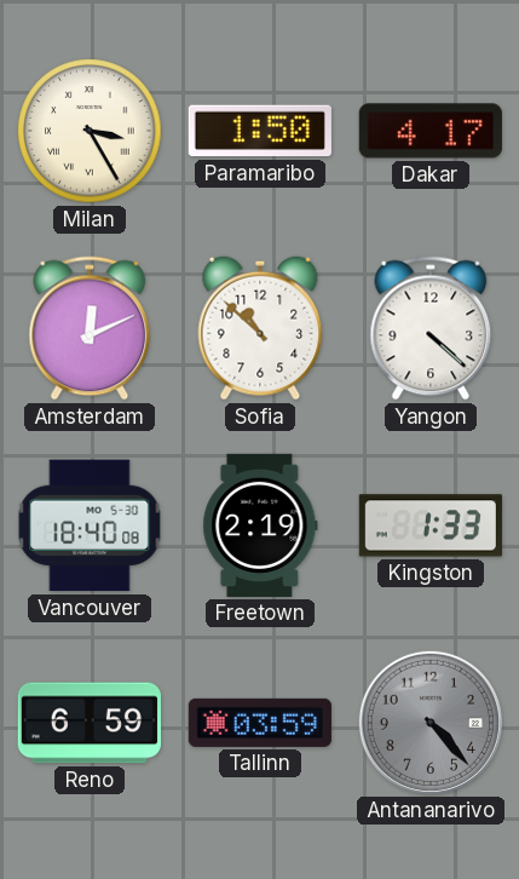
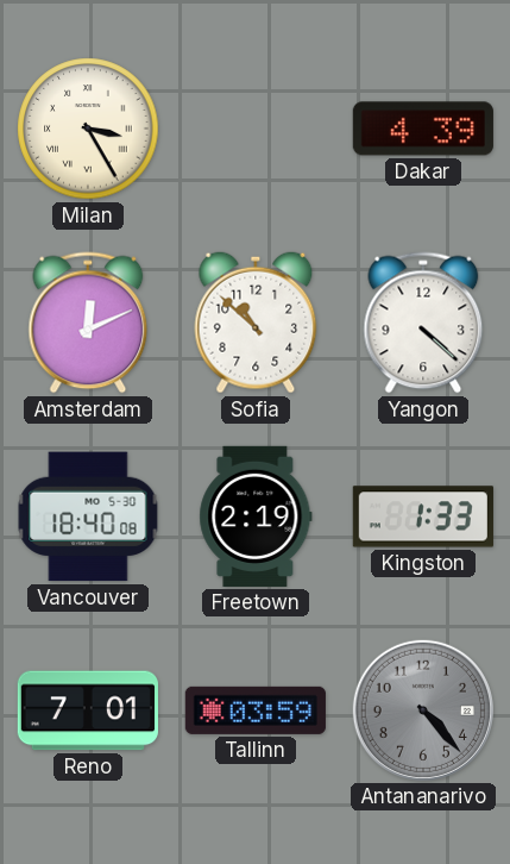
Paramaribo: 1:50 -> none (260, 131)
Dakar: 4:17 -> 4:39 (423, 129)
Reno: 6:59 -> 7:01 (88, 710)
